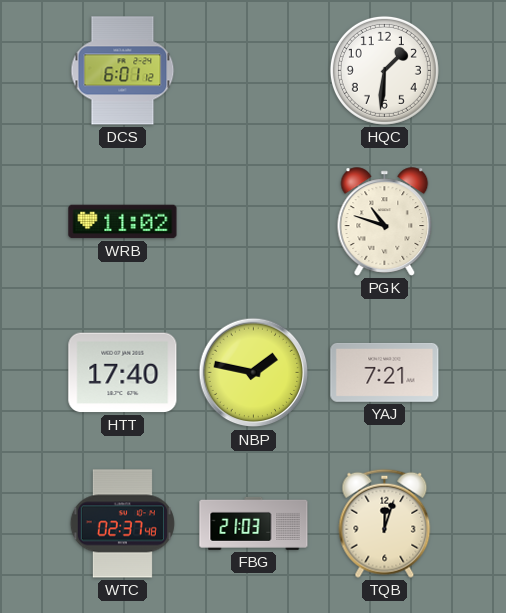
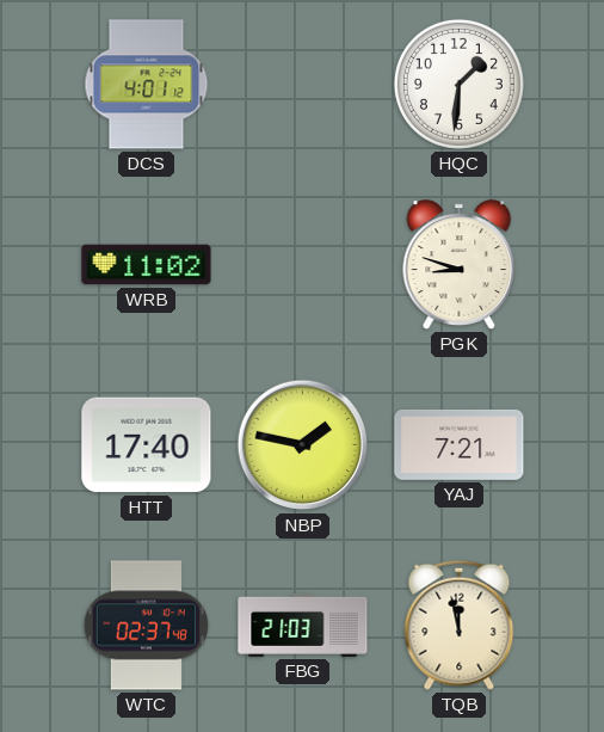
DCS: 6:01 -> 4:01 (147, 85)
PGK: 10:48 -> 8:48 (460, 265)
TQB: 12:03 -> 11:58 (460, 625)
